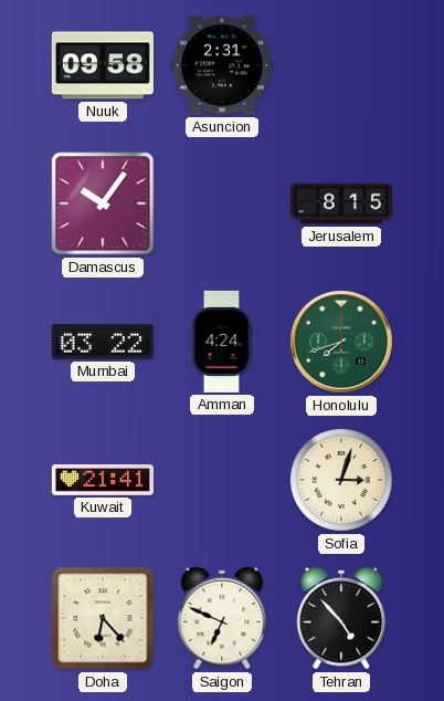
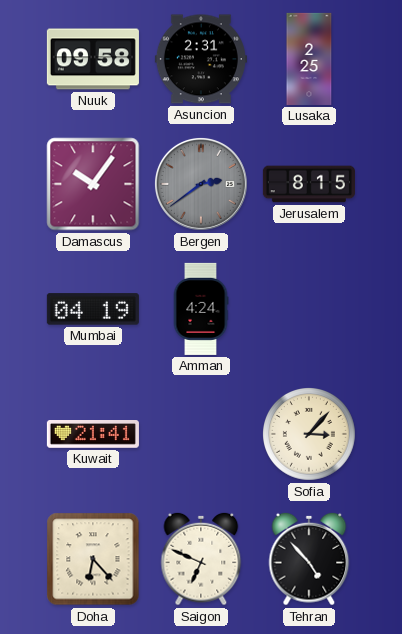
Lusaka: none -> 2:25 (309, 59)
Bergen: none -> 2:39 (201, 184)
Mumbai: 03:22 -> 04:19 (93, 309)
Honolulu: 7:42 -> none (341, 342)
Sofia: 3:03 -> 3:07 (310, 435)
